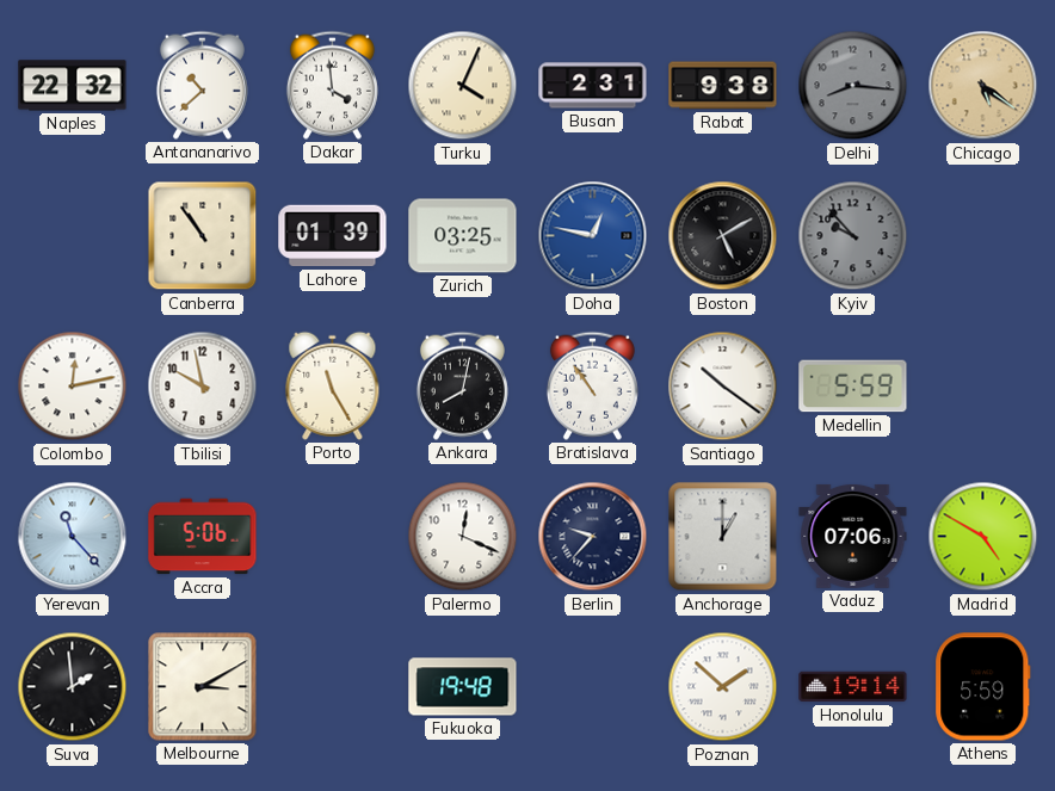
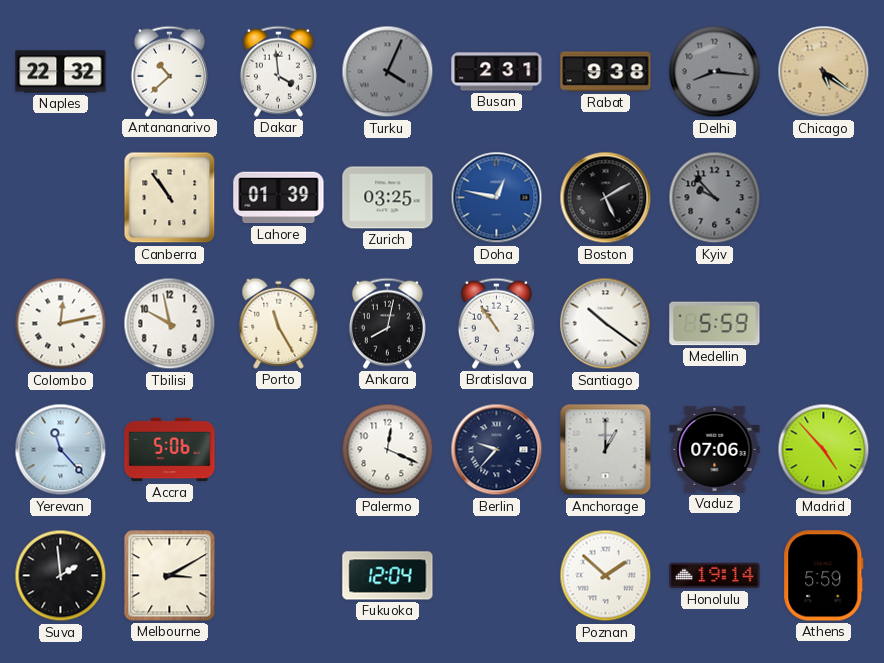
Turku dial: cream -> grey (388, 72)
Madrid: 4:50 -> 4:53 (824, 450)
Fukuoka: 19:48 -> 12:04 (388, 576)
